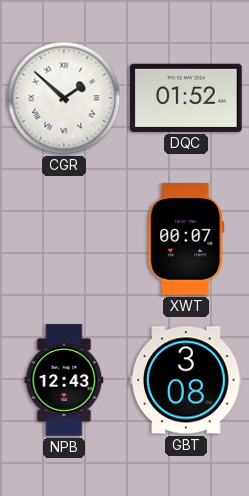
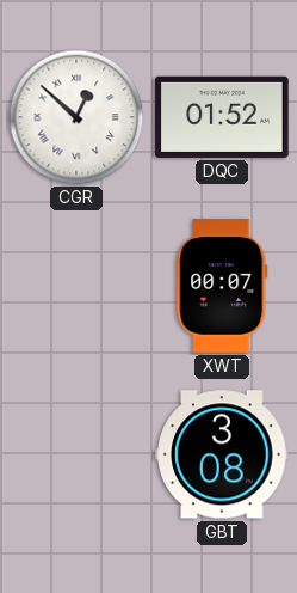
CGR: 1:52 -> 12:52 (76, 117)
NPB: 12:43 -> none (64, 380)
